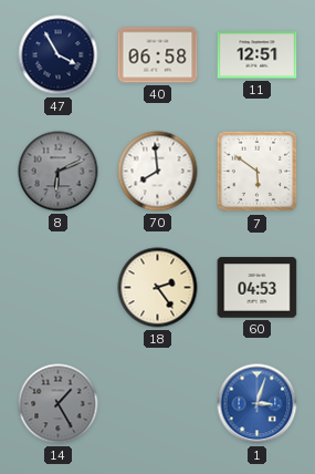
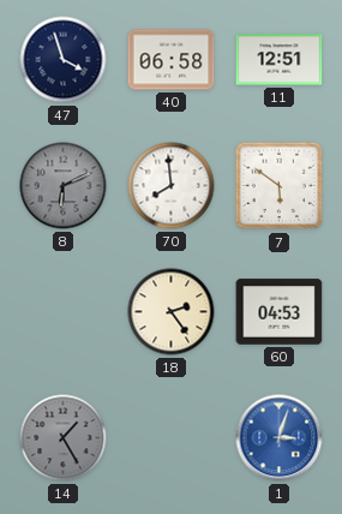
47: 3:55 -> 3:57 (64, 60)
